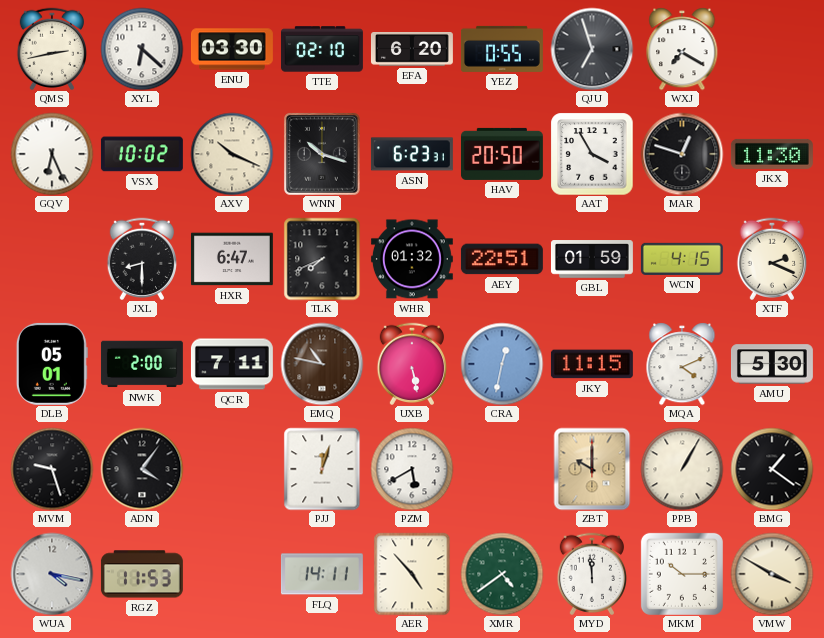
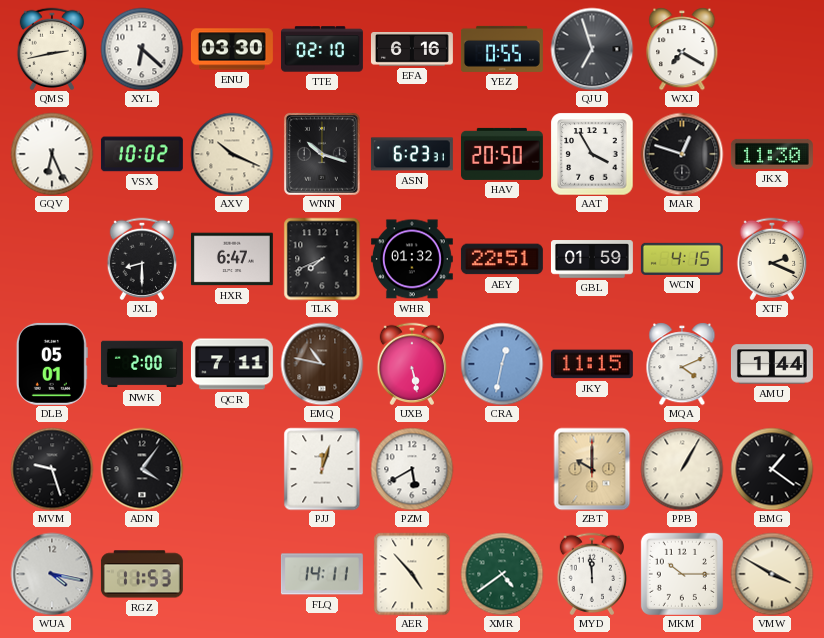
EFA: 6:20 -> 6:16 (412, 50)
AMU: 5:30 -> 1:44 (772, 364)
